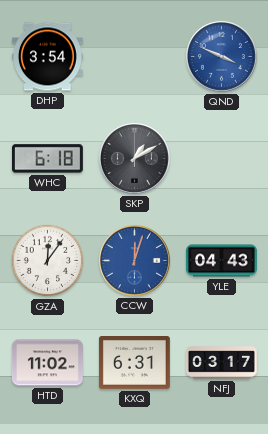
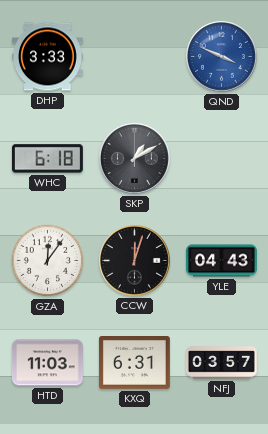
DHP: 3:54 -> 3:33 (47, 57)
CCW dial: blue -> black (134, 260)
HTD: 11:02 -> 11:03 (47, 363)
NFJ: 03:17 -> 03:57 (221, 363)
